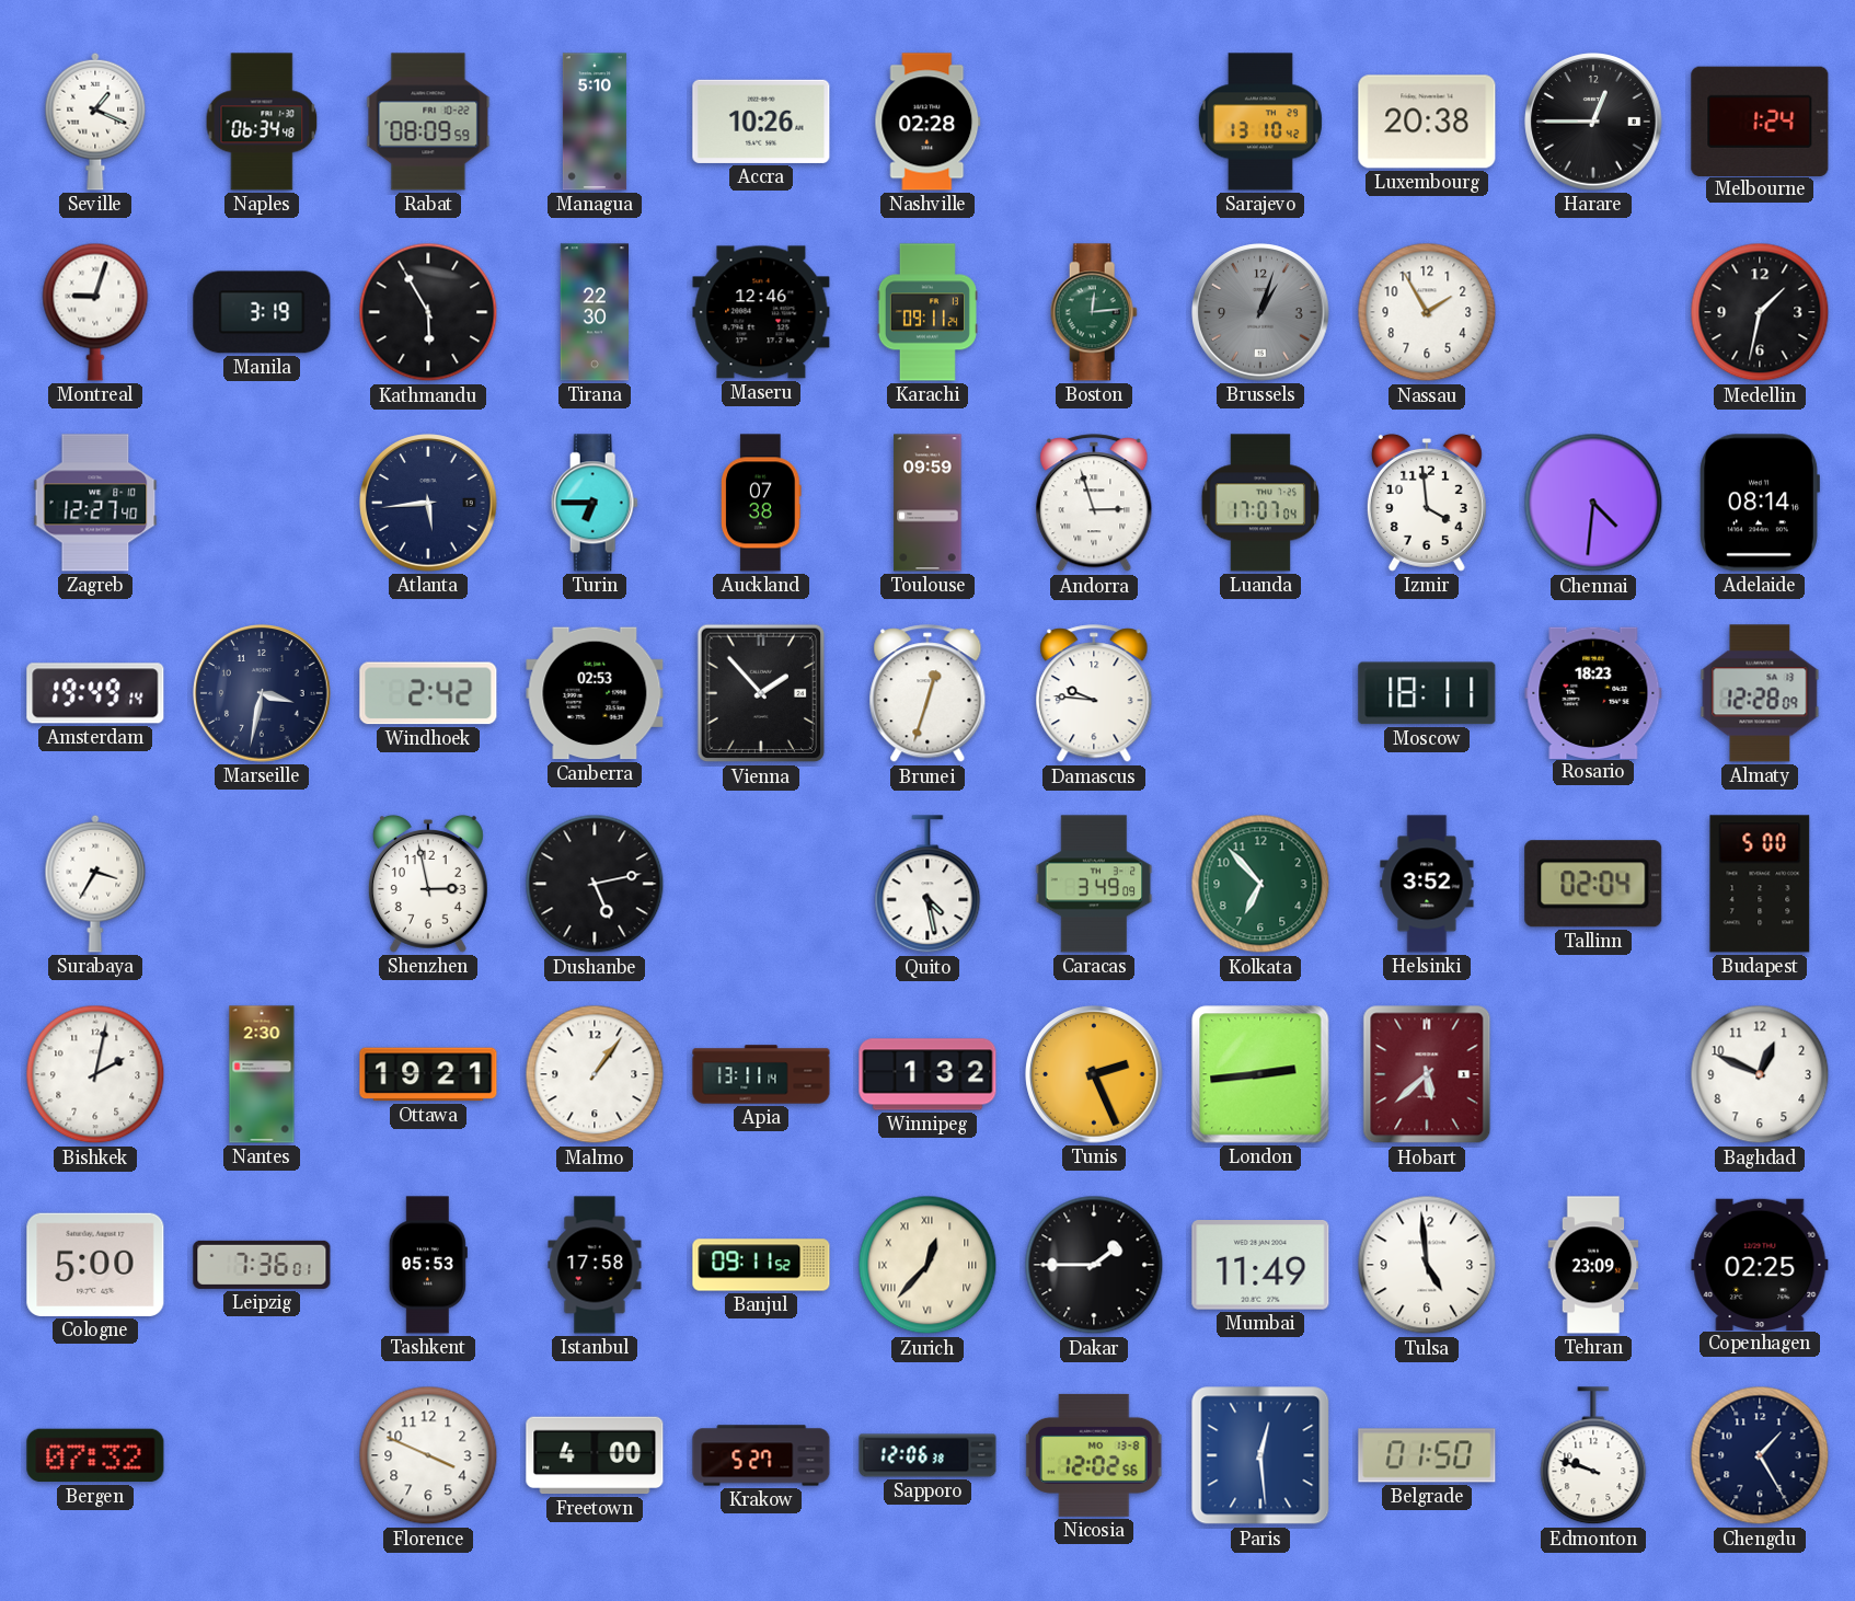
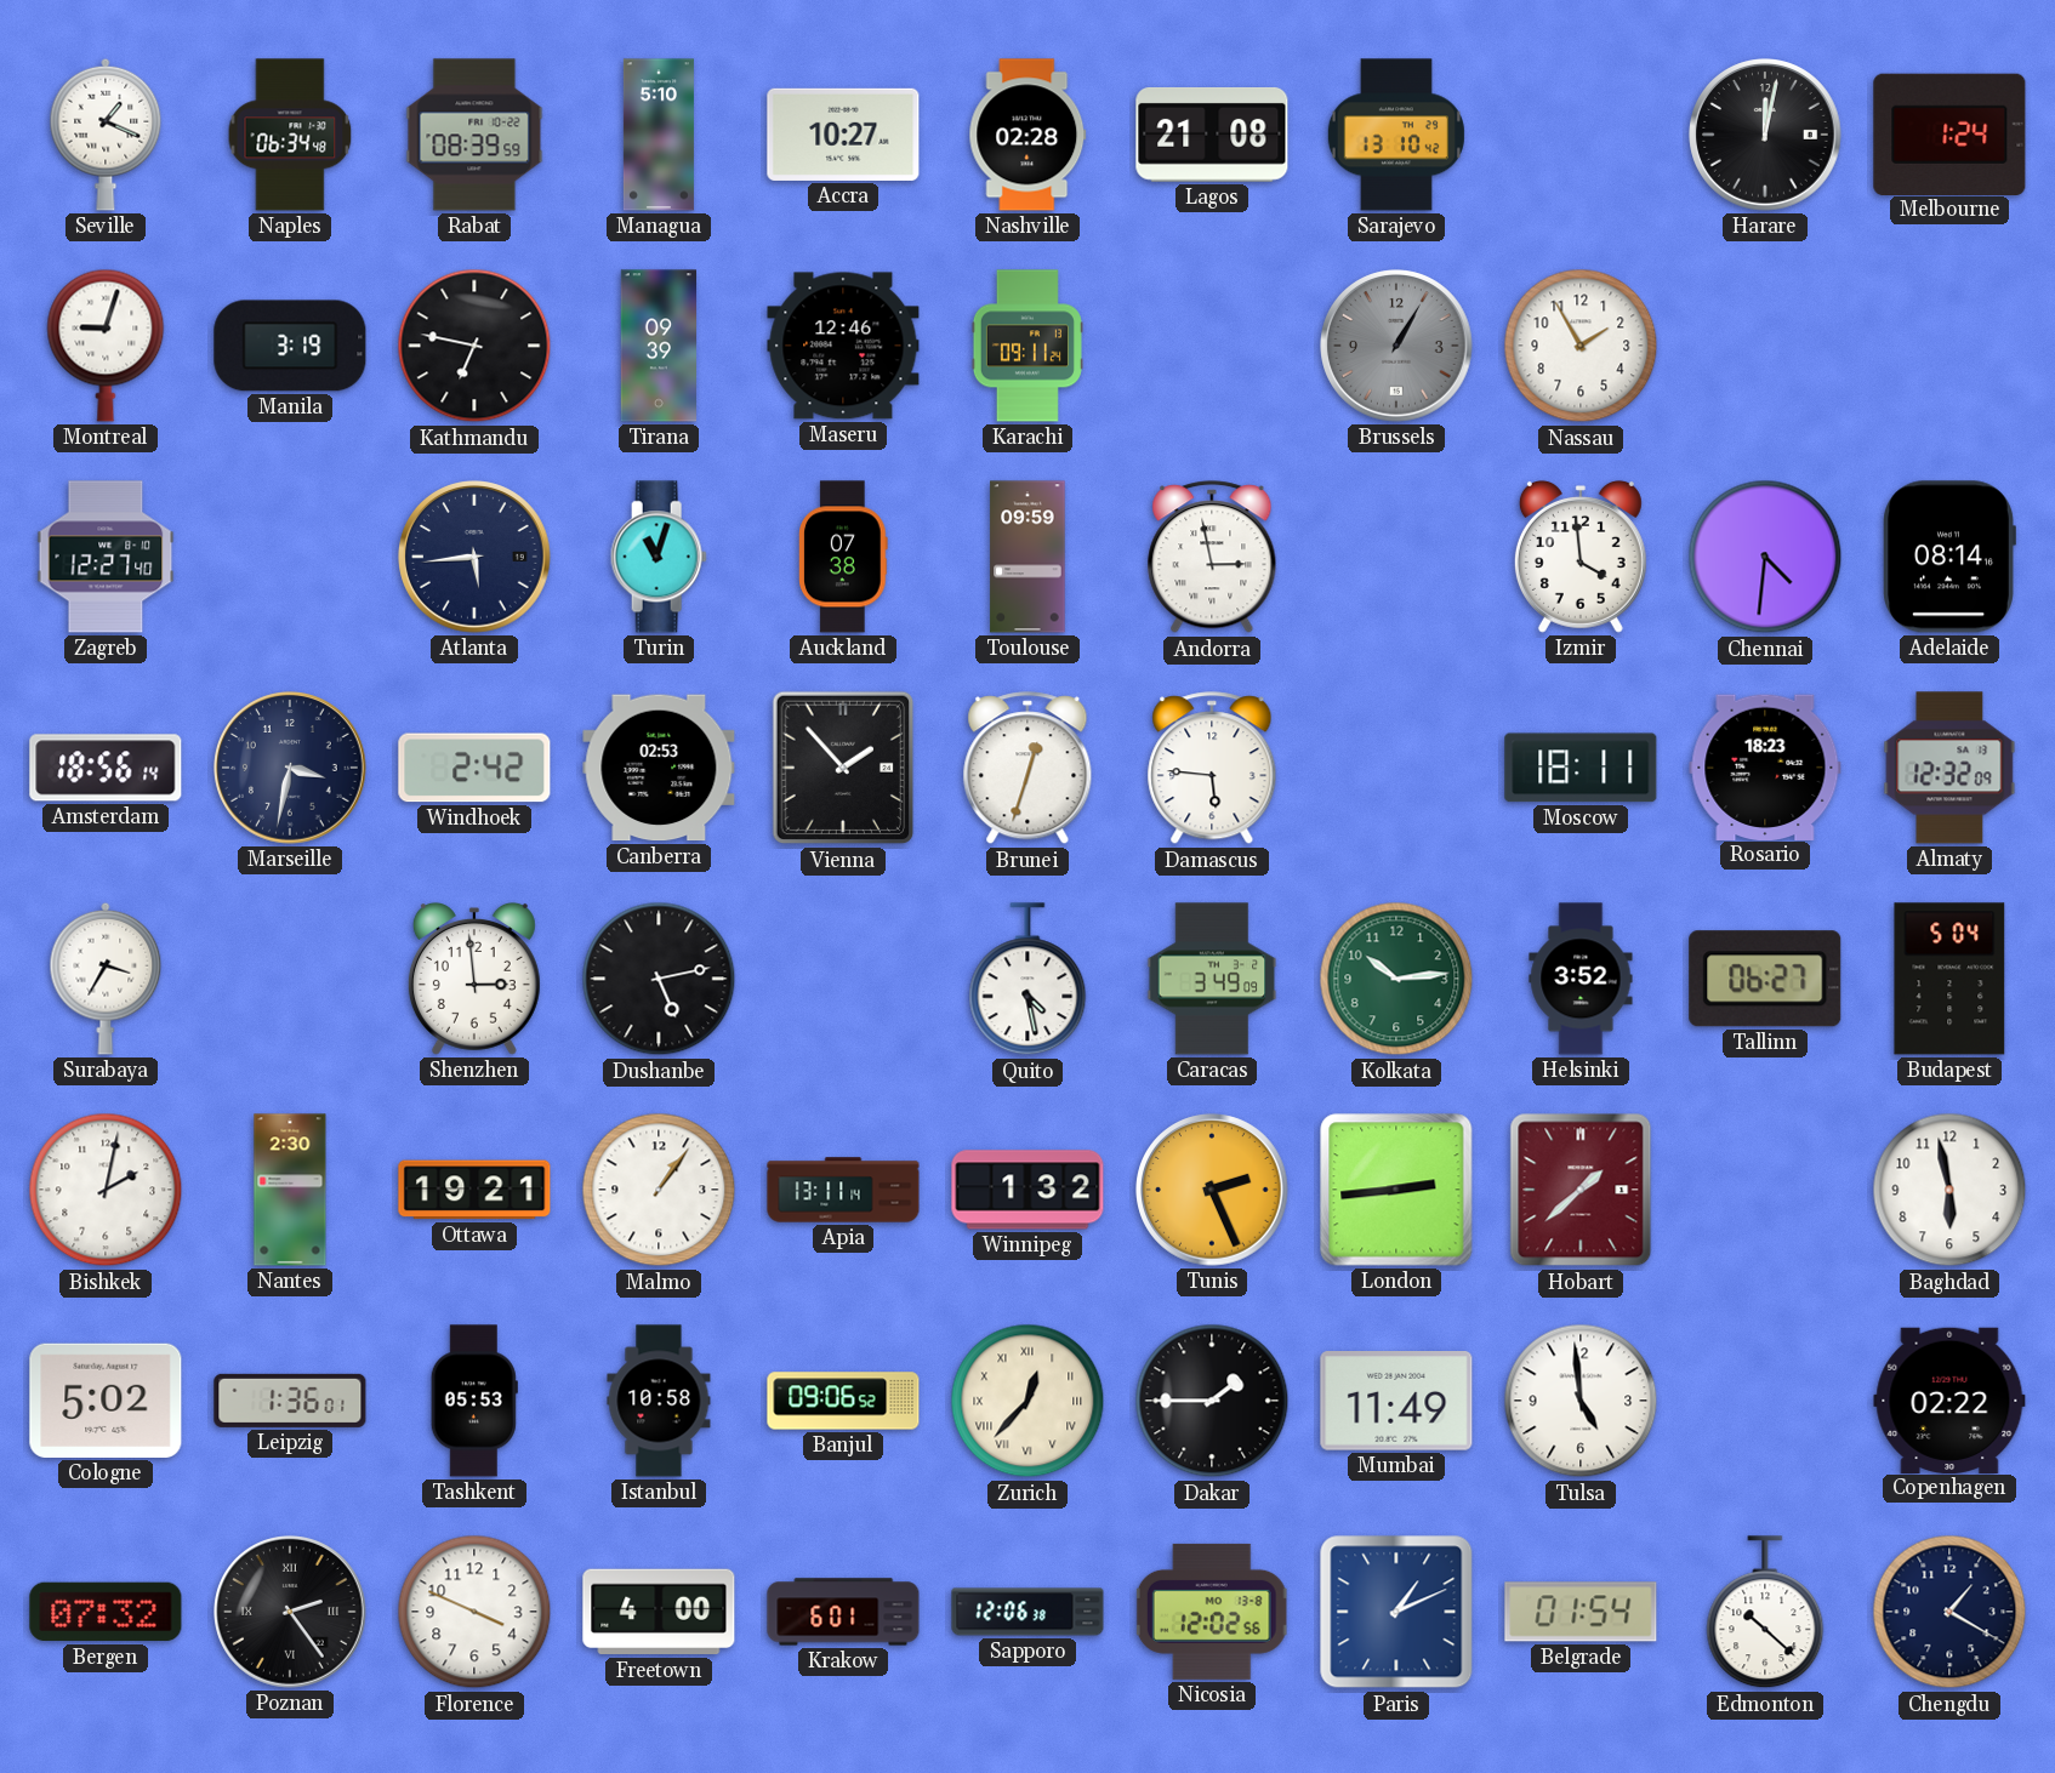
Rabat: 08:09 -> 08:39 (474, 135)
Accra: 10:26 -> 10:27 (843, 135)
Lagos: none -> 21:08 (1212, 135)
Luxembourg: 20:38 -> none (1427, 122)
Harare: 12:45 -> 12:02 (1765, 135)
Kathmandu: 5:55 -> 6:47 (474, 346)
Tirana: 22:30 -> 09:39 (658, 346)
Boston: 12:14 -> none (1094, 312)
Brussels: 1:03 -> 1:05 (1396, 346)
Medellin: 1:32 -> none (1760, 312)
Turin: 6:45 -> 11:03 (659, 557)
Andorra: 2:57 -> 2:58 (1212, 558)
Luanda: 17:07 -> none (1260, 503)
Amsterdam: 19:49 -> 18:56 (106, 768)
Damascus: 9:46 -> 5:46 (1212, 769)
Almaty: 12:28 -> 12:32 (1949, 768)
Shenzhen: 2:58 -> 2:59 (474, 979)
Kolkata: 6:53 -> 10:14 (1396, 979)
Tallinn: 02:04 -> 06:27 (1765, 979)
Budapest: 5:00 -> 5:04 (1949, 979)
Hobart: 5:38 -> 1:38 (1581, 1190)
Baghdad: 12:49 -> 5:58 (1949, 1190)
Cologne: 5:00 -> 5:02 (106, 1401)
Leipzig: 7:36 -> 1:36 (290, 1401)
Istanbul: 17:58 -> 10:58 (659, 1401)
Banjul: 09:11 -> 09:06 (843, 1401)
Tehran: 23:09 -> none (1593, 1265)
Copenhagen: 02:25 -> 02:22 (1949, 1399)
Poznan: none -> 2:24 (290, 1612)
Krakow: 5:27 -> 6:01 (843, 1612)
Paris: 12:29 -> 1:11 (1396, 1612)
Belgrade: 01:50 -> 01:54 (1581, 1612)
Edmonton: 9:48 -> 10:22 (1765, 1613)
Chengdu: 1:25 -> 1:20 (1949, 1612)
